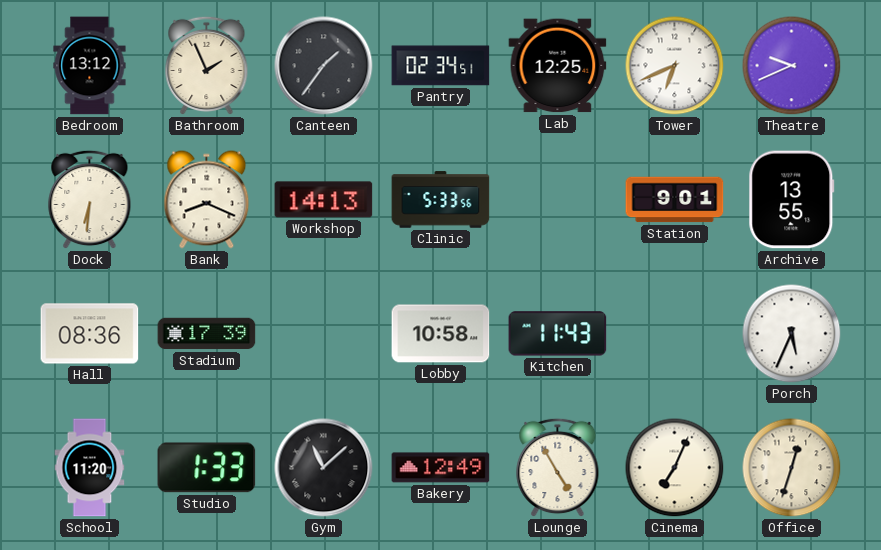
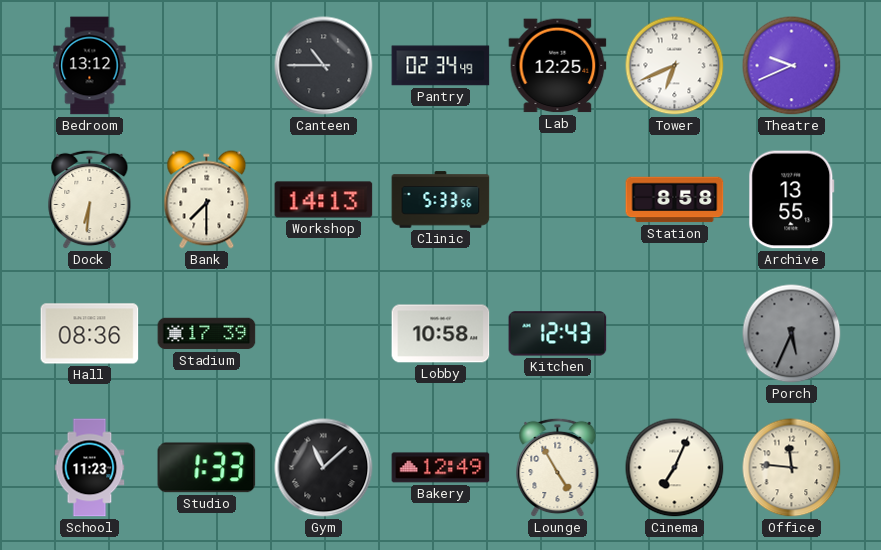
Bathroom: 1:56 -> none (207, 66)
Canteen: 1:36 -> 10:45 (324, 66)
Pantry: 02:34:51 -> 02:34:49 (441, 66)
Bank: 8:19 -> 7:30 (207, 200)
Station: 9:01 -> 8:58 (675, 200)
Kitchen: 11:43 -> 12:43 (558, 334)
Porch dial: white -> grey (792, 334)
School: 11:20 -> 11:23 (90, 468)
Office: 12:33 -> 11:46 (792, 468)
